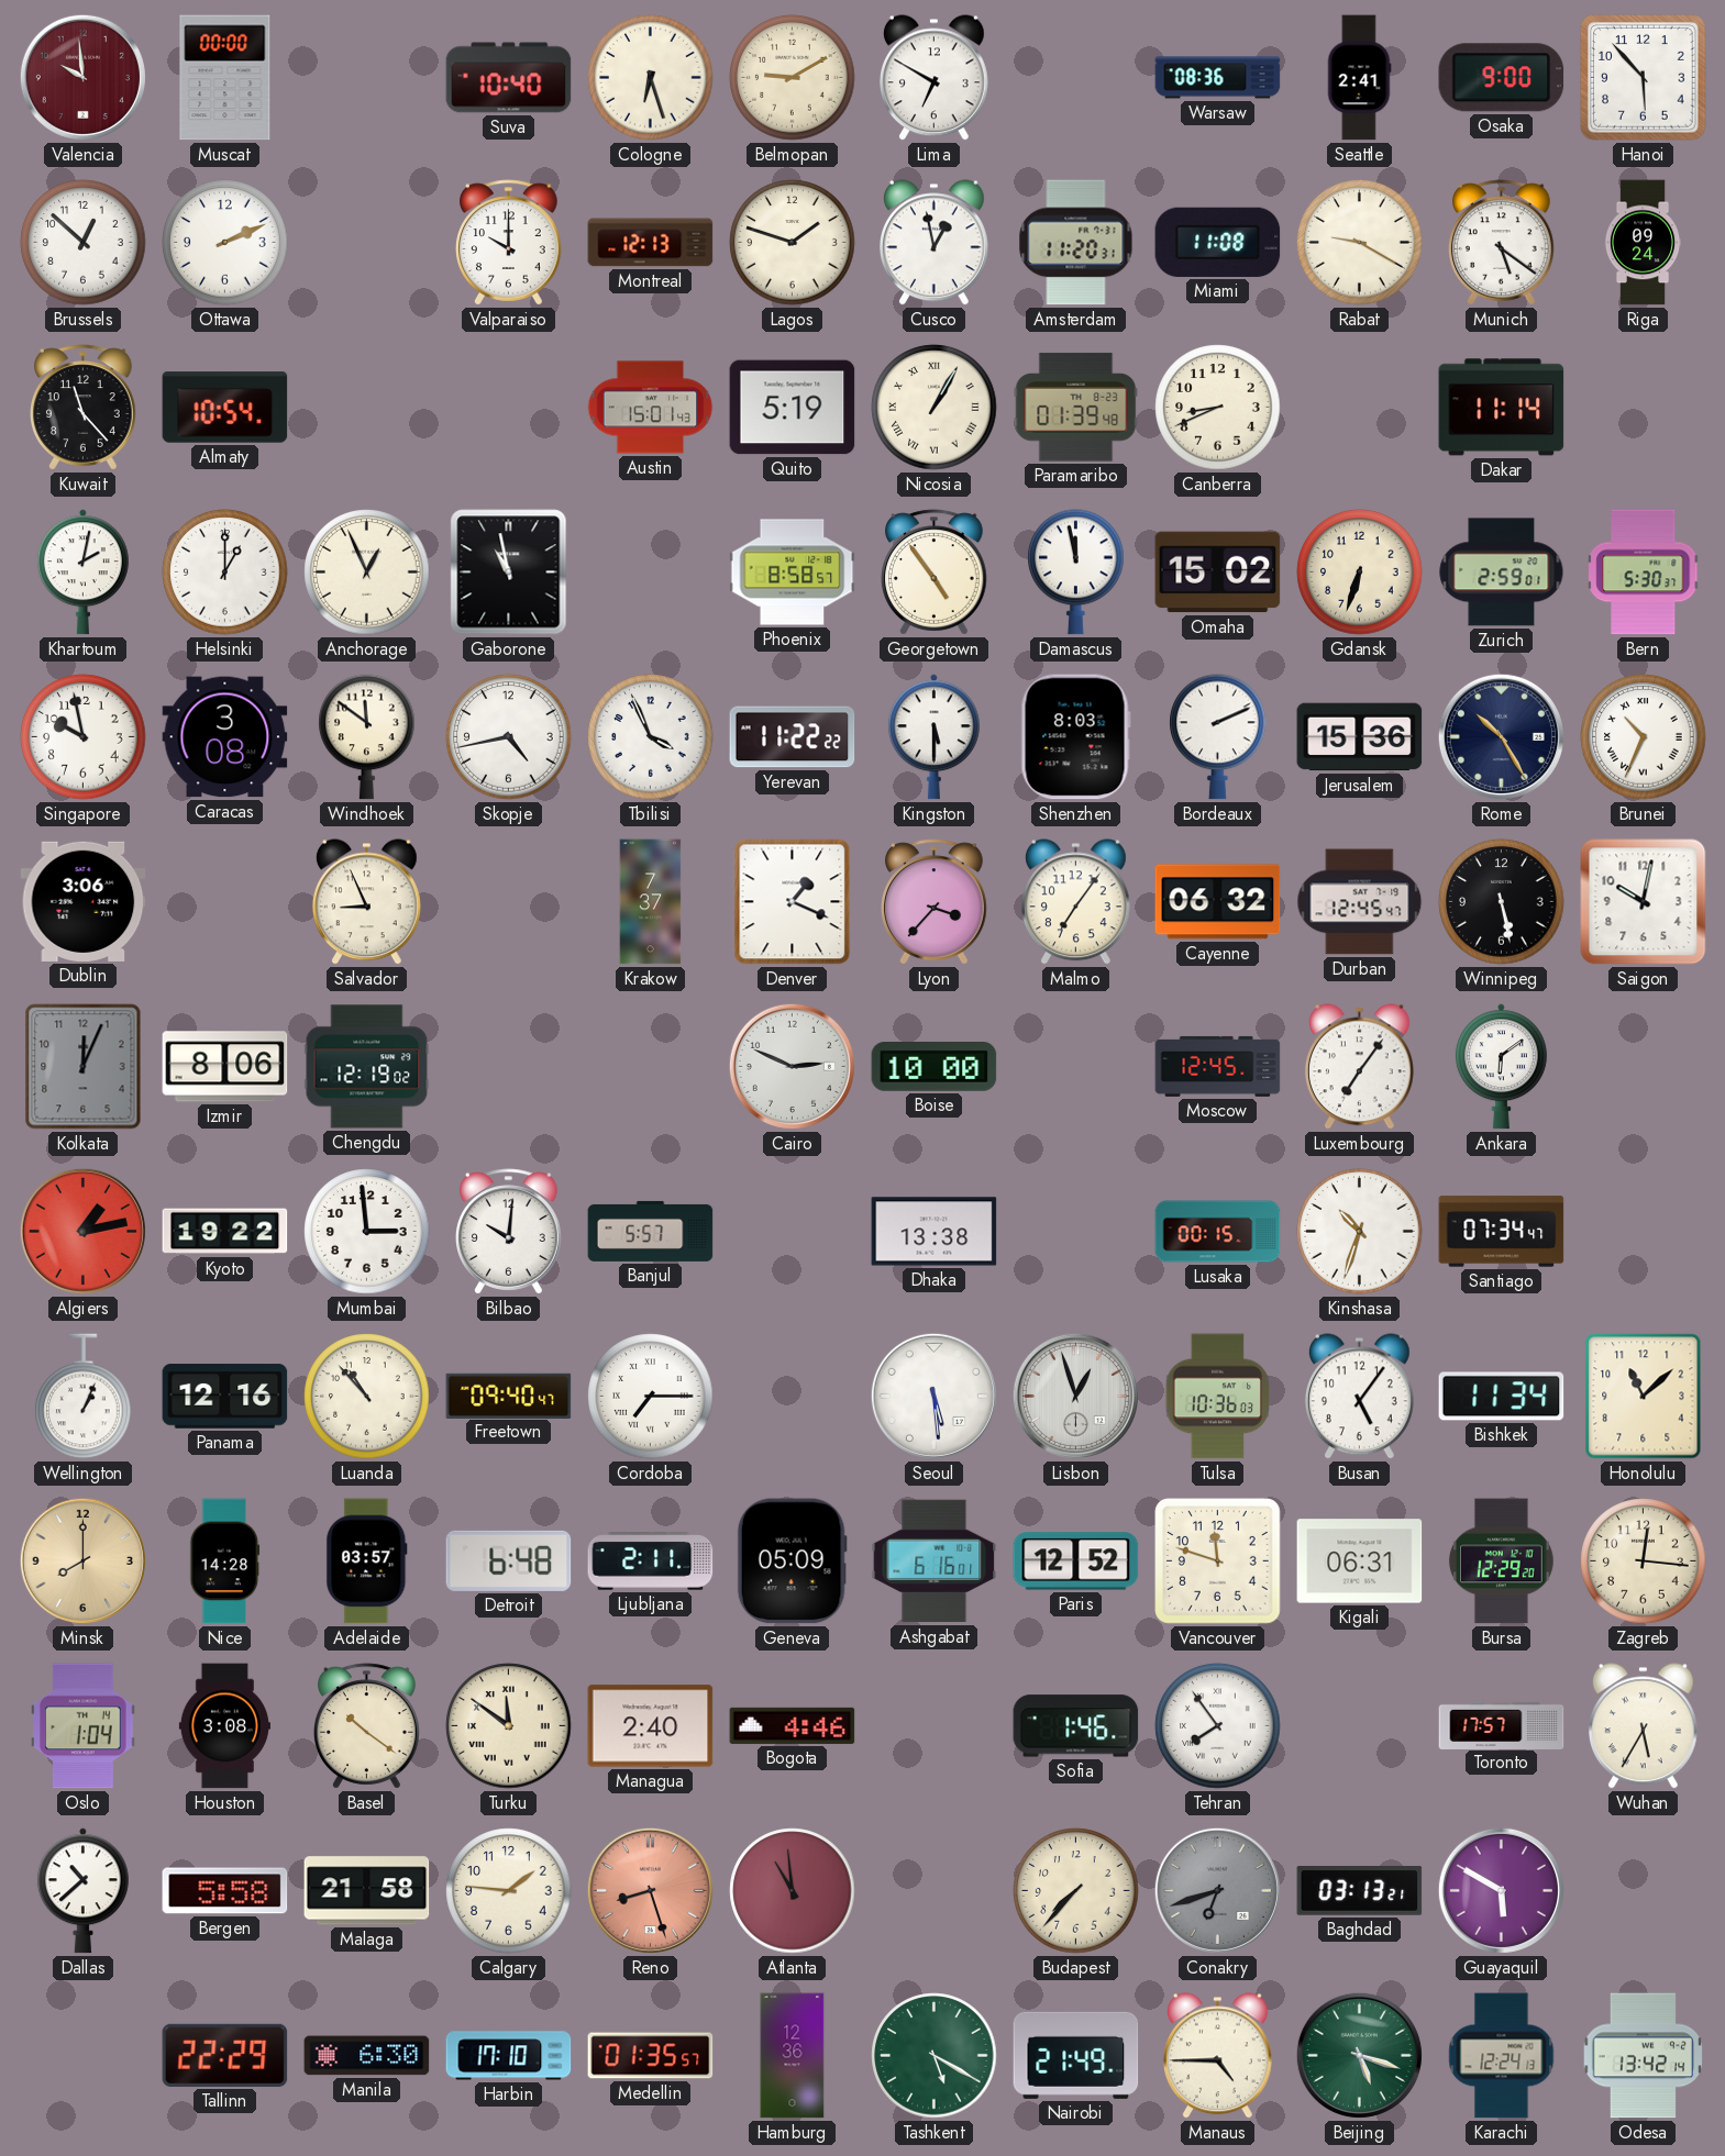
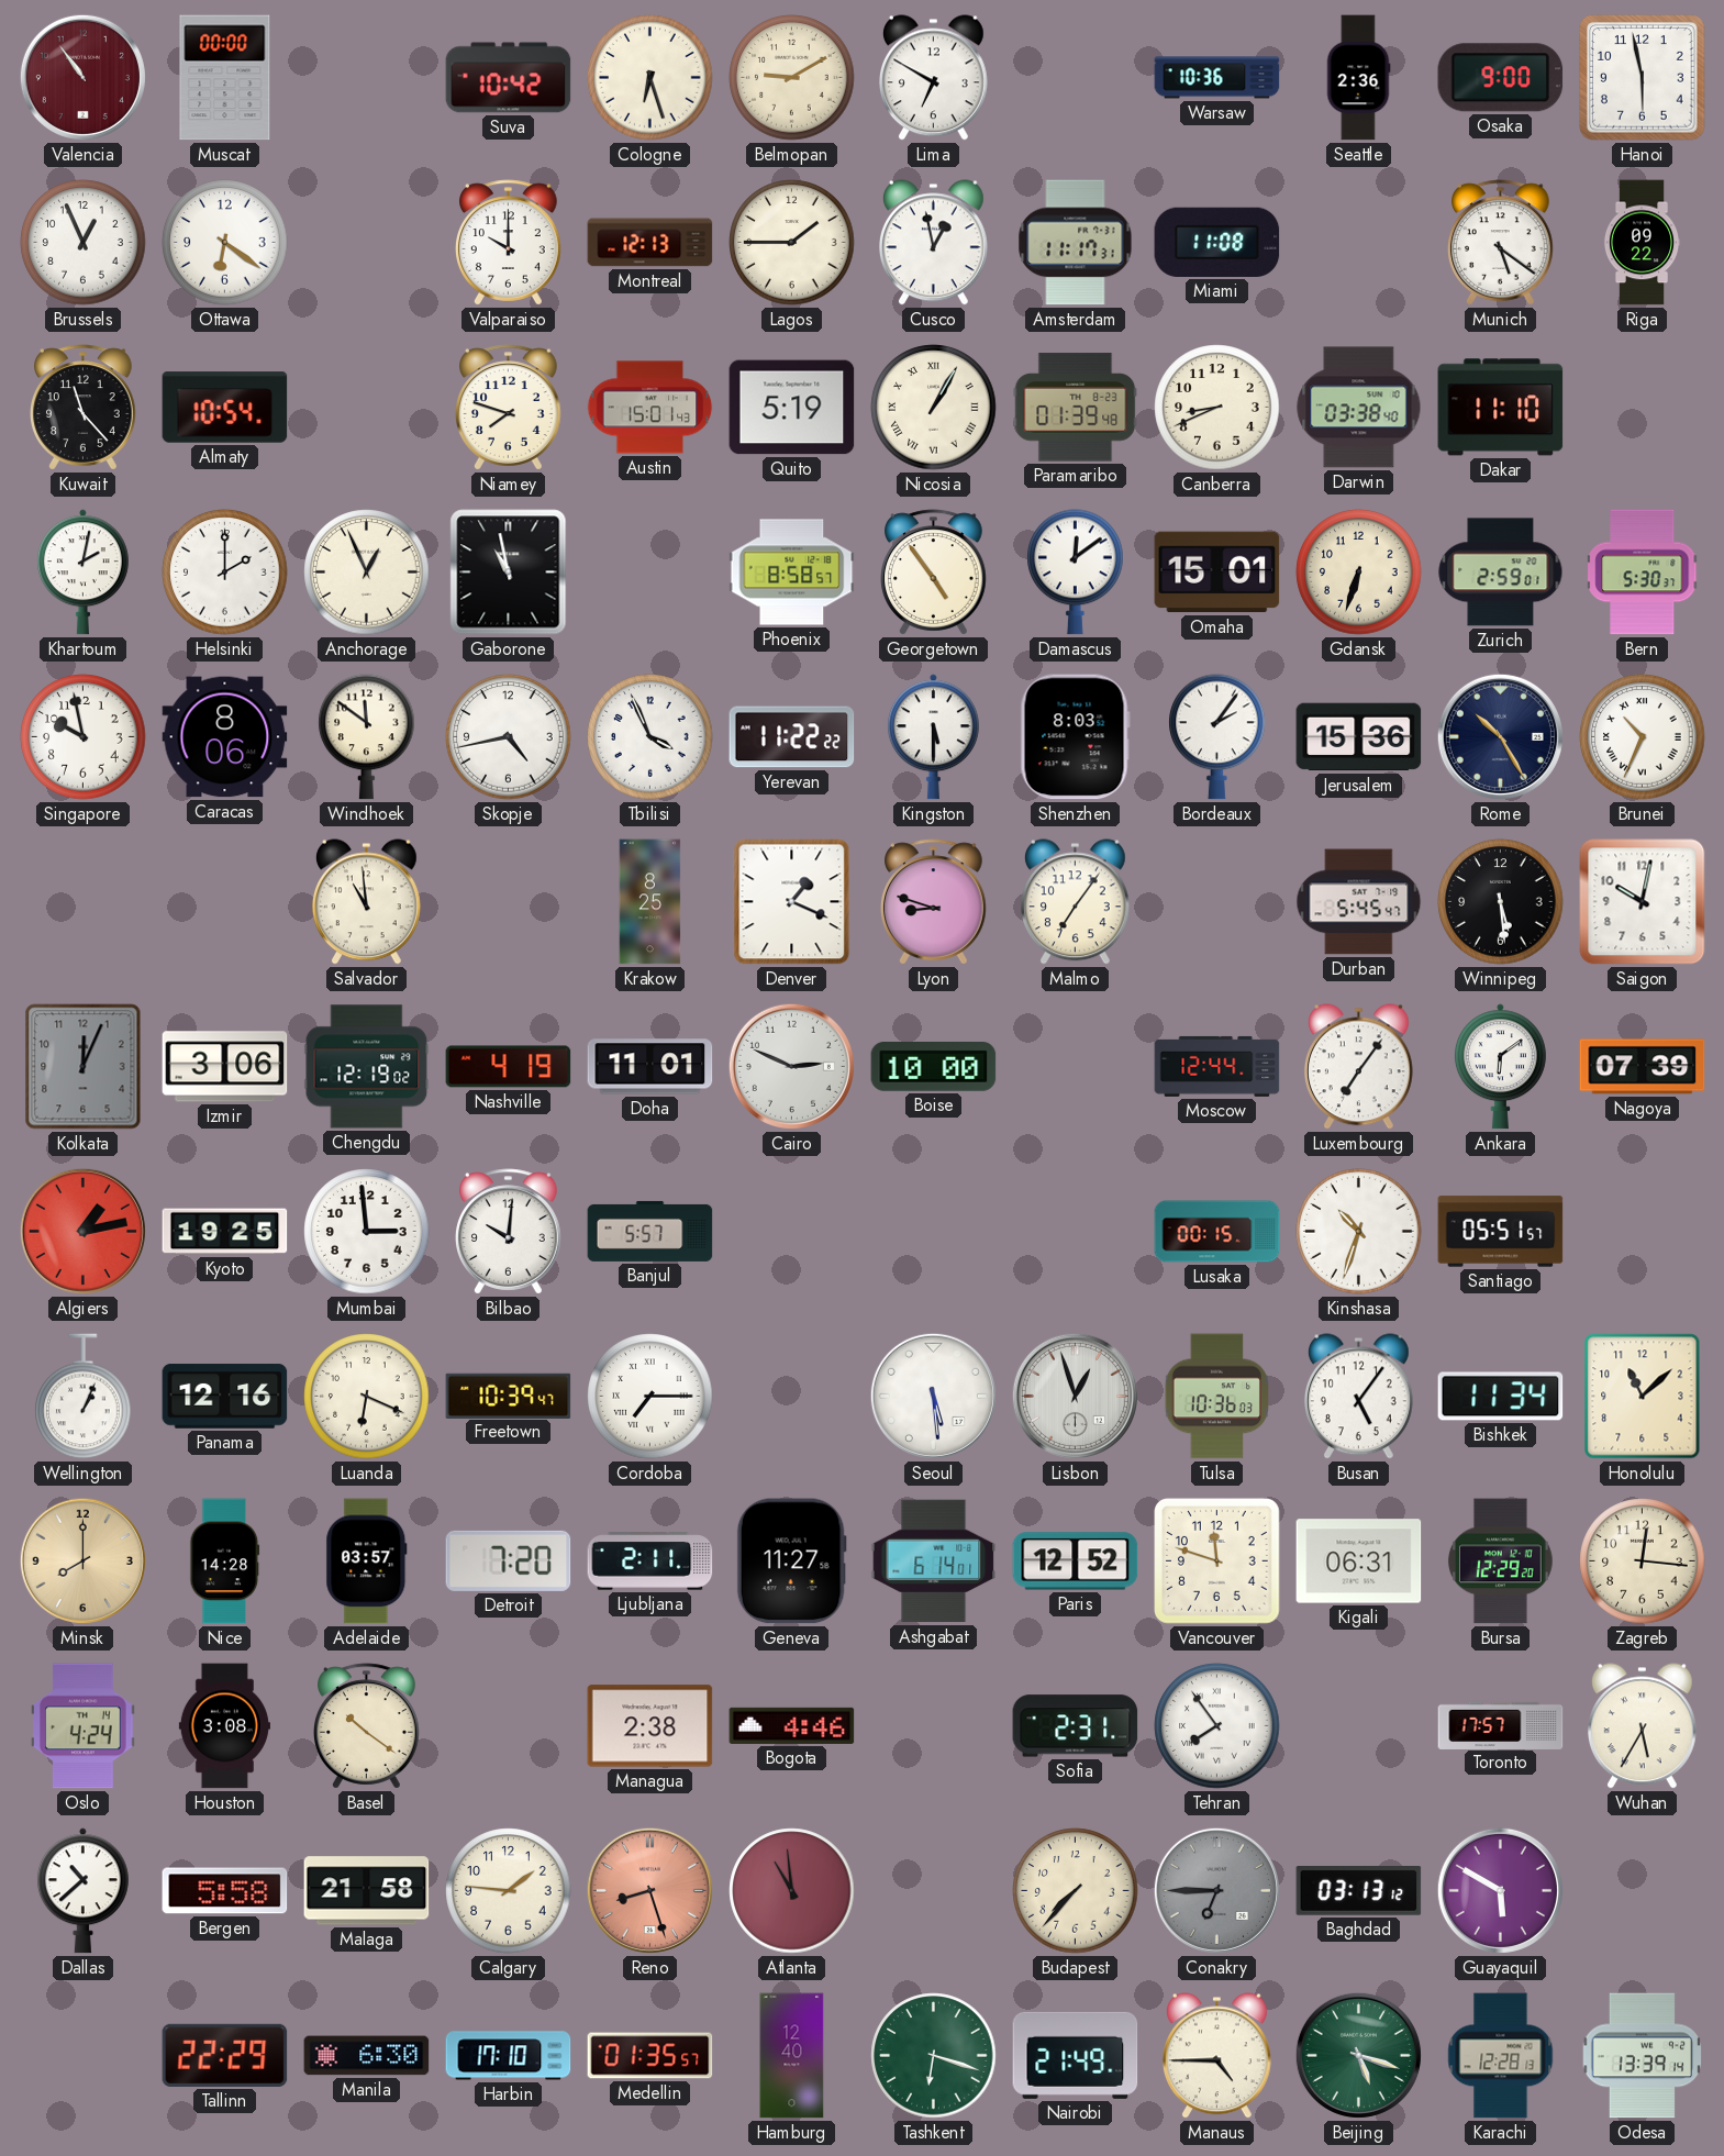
Valencia: 9:59 -> 10:54 (82, 77)
Suva: 10:40 -> 10:42 (509, 78)
Warsaw: 08:36 -> 10:36 (1217, 78)
Seattle: 2:41 -> 2:36 (1358, 78)
Hanoi: 5:53 -> 5:58 (1643, 78)
Brussels: 12:52 -> 12:56 (84, 243)
Ottawa: 2:11 -> 6:21 (225, 243)
Lagos: 1:48 -> 1:45 (792, 243)
Amsterdam: 11:20 -> 11:17 (1076, 243)
Rabat: 9:20 -> none (1360, 243)
Riga: 09:24 -> 09:22 (1642, 243)
Niamey: none -> 7:48 (509, 408)
Darwin: none -> 03:38 (1359, 408)
Dakar: 11:14 -> 11:10 (1501, 408)
Helsinki: 1:00 -> 2:00 (225, 573)
Damascus: 11:58 -> 12:09 (1076, 573)
Omaha: 15:02 -> 15:01 (1217, 573)
Caracas: 3:08 -> 8:06 (225, 737)
Bordeaux: 2:11 -> 2:06 (1217, 737)
Dublin: 3:06 -> none (84, 901)
Salvador: 8:56 -> 10:59 (366, 902)
Krakow: 7:37 -> 8:25 (650, 902)
Lyon: 3:37 -> 8:48 (934, 902)
Cayenne: 06:32 -> none (1218, 902)
Durban: 12:45 -> 5:45 (1359, 902)
Winnipeg: 5:28 -> 5:29 (1501, 902)
Izmir: 8:06 -> 3:06 (225, 1067)
Nashville: none -> 4:19 (509, 1067)
Doha: none -> 11:01 (650, 1067)
Moscow: 12:45 -> 12:44 (1217, 1066)
Nagoya: none -> 07:39 (1643, 1067)
Kyoto: 19:22 -> 19:25 (225, 1232)
Dhaka: 13:38 -> none (935, 1232)
Santiago: 07:34 -> 05:51 (1501, 1232)
Luanda: 10:53 -> 6:19 (367, 1397)
Freetown: 09:40 -> 10:39 (509, 1396)
Detroit: 6:48 -> 7:20 (509, 1560)
Geneva: 05:09 -> 11:27 (791, 1562)
Ashgabat: 6:16 -> 6:14 (934, 1562)
Oslo: 1:04 -> 4:24 (84, 1726)
Turku: 11:51 -> none (509, 1726)
Managua: 2:40 -> 2:38 (650, 1726)
Sofia: 1:46 -> 2:31 (1076, 1726)
Conakry: 6:42 -> 6:45 (1216, 1890)
Baghdad: 03:13:21 -> 03:13:12 (1359, 1891)
Hamburg: 12:36 -> 12:40 (792, 2056)
Tashkent: 5:20 -> 6:18 (934, 2056)
Karachi: 12:24 -> 12:28 (1501, 2056)
Odesa: 13:42 -> 13:39 (1643, 2056)
